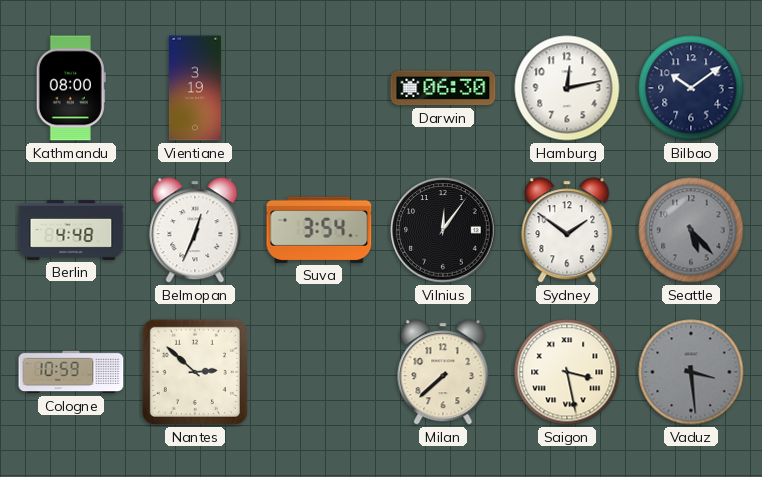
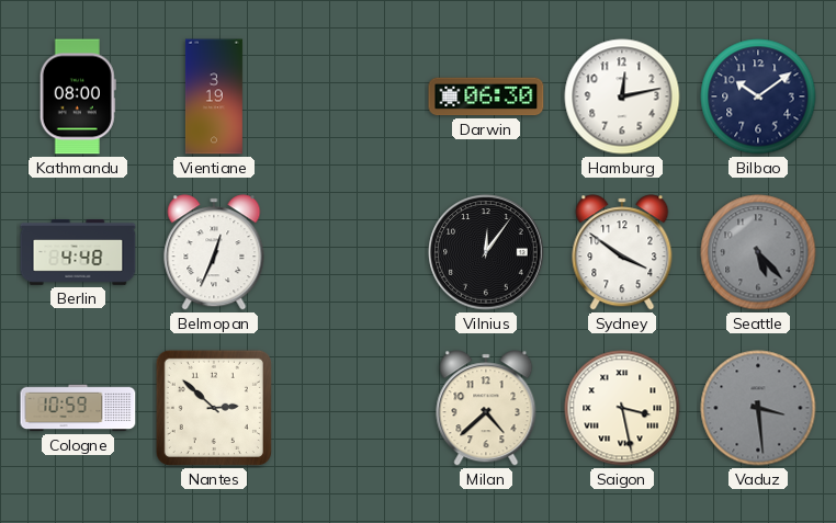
Suva: 3:54 -> none (319, 230)
Sydney: 1:51 -> 3:51 (622, 252)
Milan: 7:38 -> 4:38 (486, 408)
